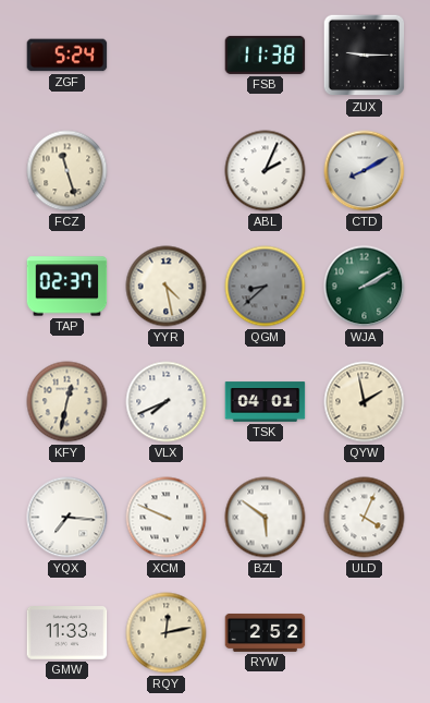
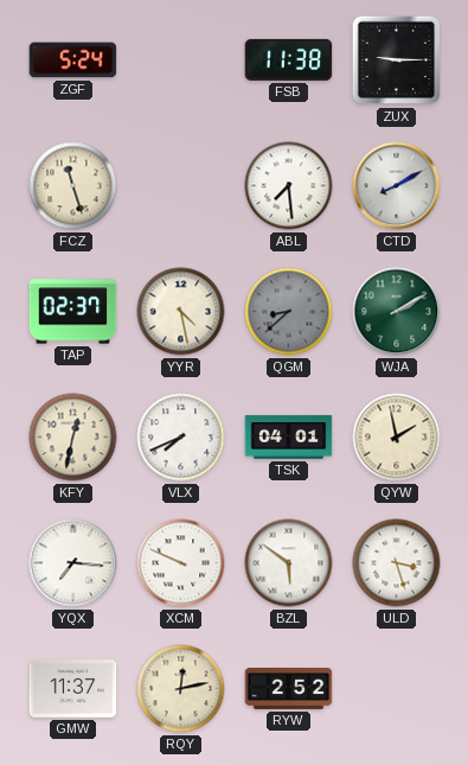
ABL: 2:04 -> 7:29 (289, 186)
ULD: 4:04 -> 3:27 (397, 563)
GMW: 11:33 -> 11:37 (73, 689)
